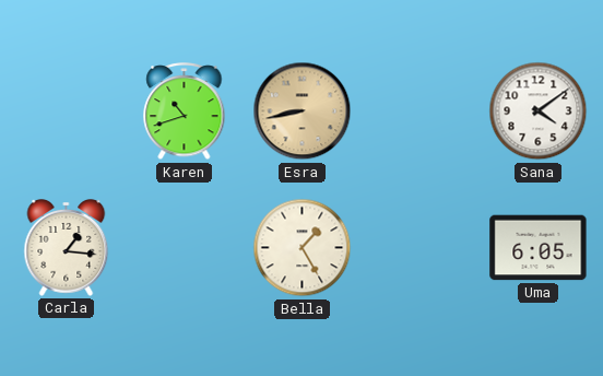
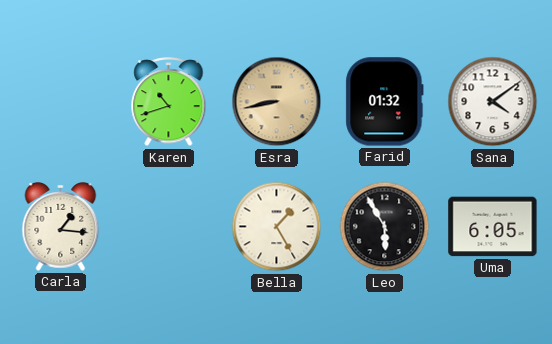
Farid: none -> 01:32 (385, 102)
Leo: none -> 5:55 (385, 227)
